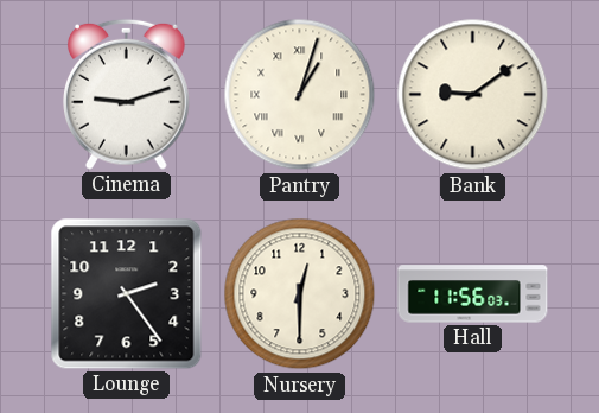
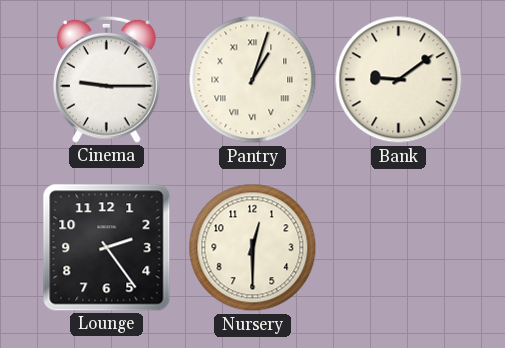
Cinema: 9:12 -> 9:15 (107, 79)
Hall: 11:56 -> none (473, 294)
